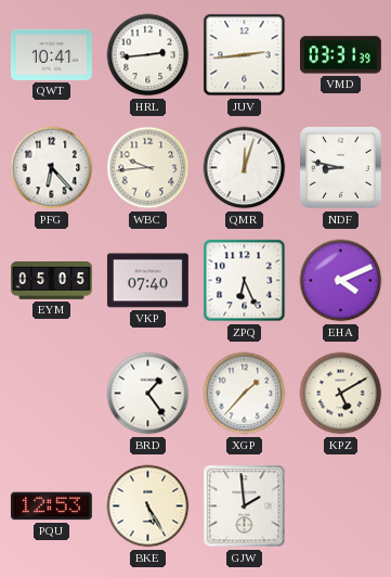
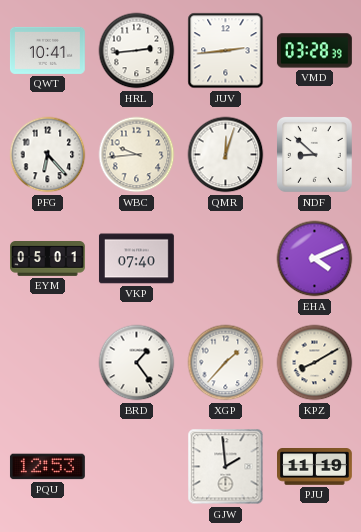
VMD: 03:31 -> 03:28 (314, 51)
NDF: 8:47 -> 8:52 (315, 155)
EYM: 05:05 -> 05:01 (48, 259)
ZPQ: 6:26 -> none (245, 281)
KPZ: 5:10 -> 8:10 (315, 363)
BKE: 5:25 -> none (148, 507)
PJU: none -> 11:19 (315, 467)
